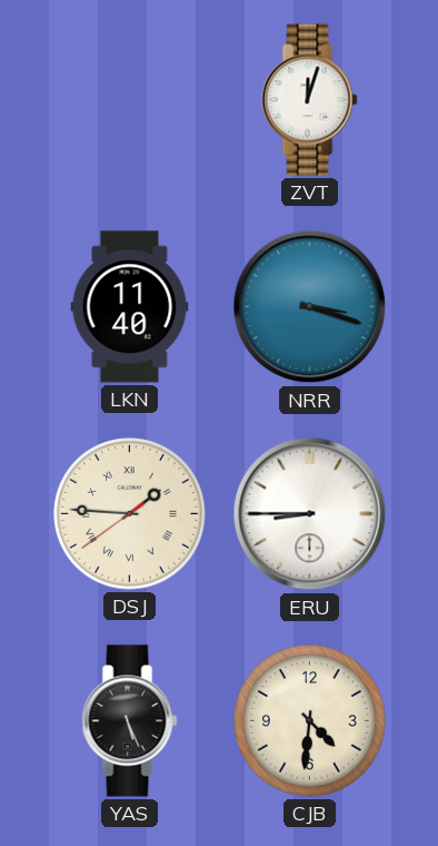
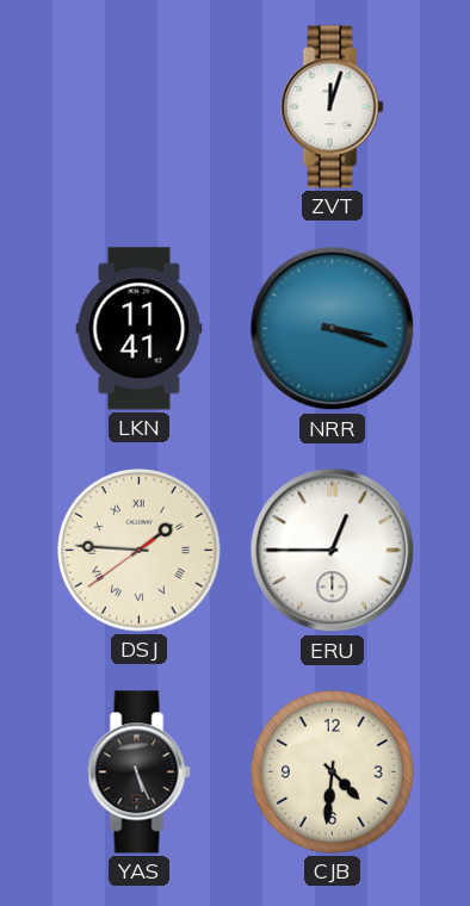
LKN: 11:40 -> 11:41 (140, 329)
ERU: 8:45 -> 12:45 (333, 551)
